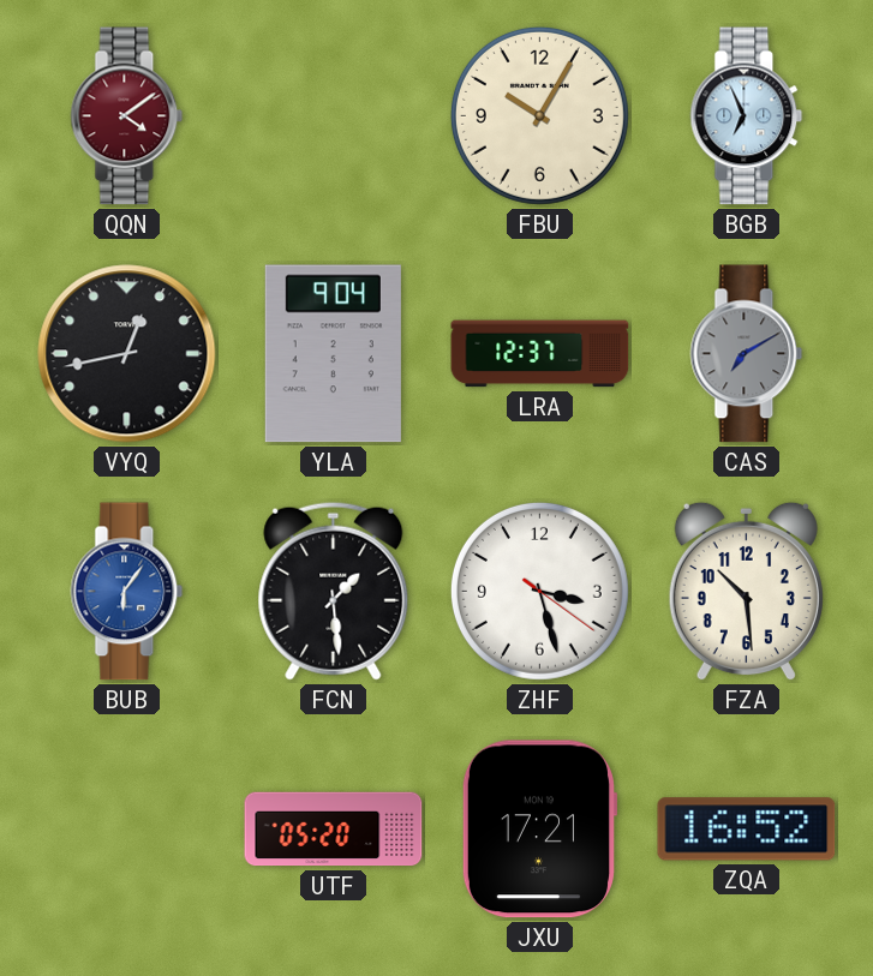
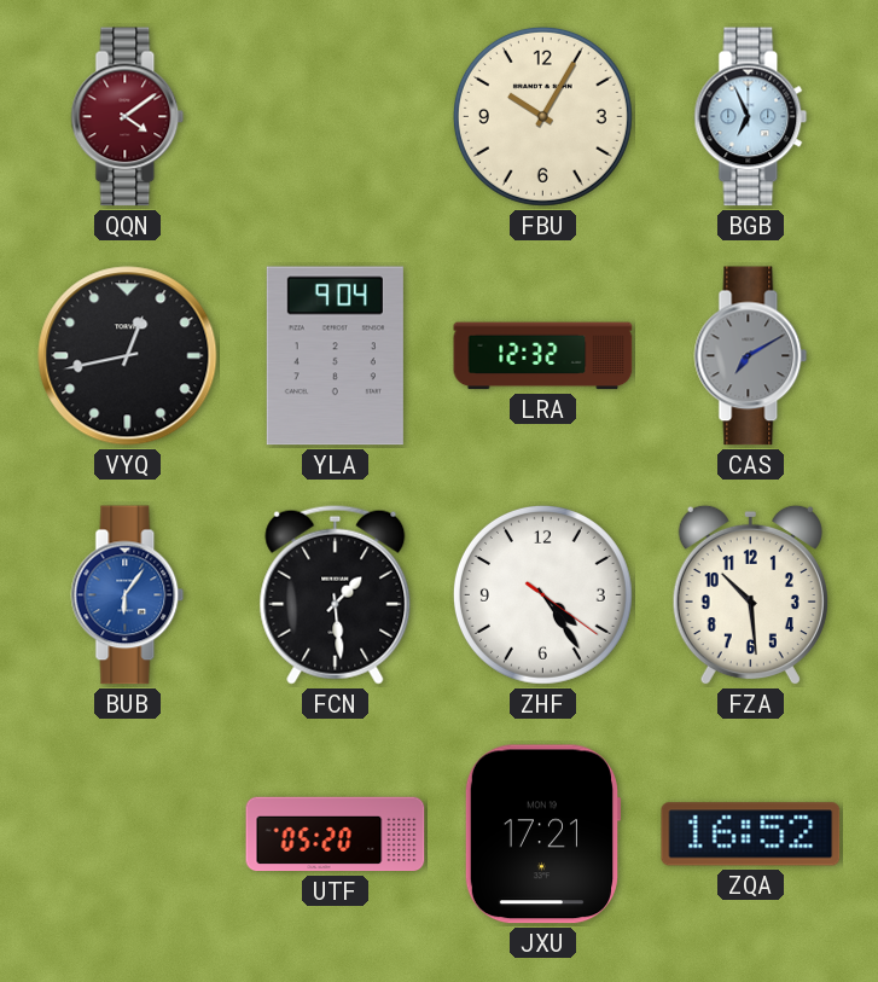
LRA: 12:37 -> 12:32 (543, 356)
ZHF: 3:27 -> 4:24 (542, 594)
